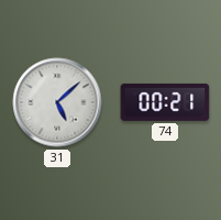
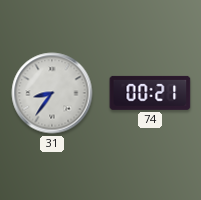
31: 5:08 -> 8:36 (52, 93)
